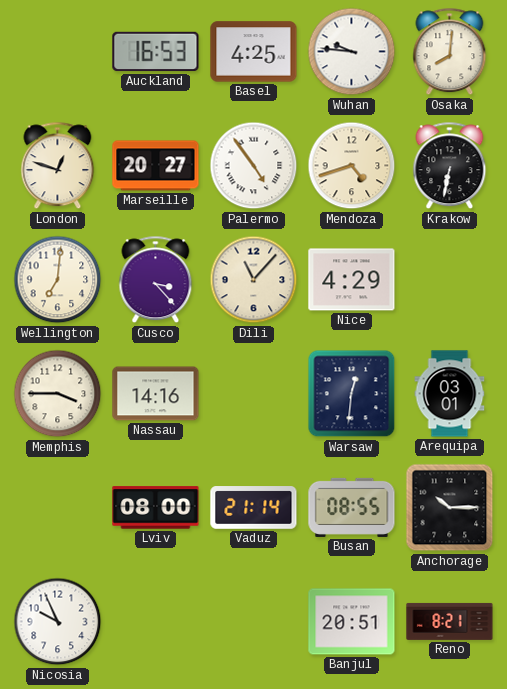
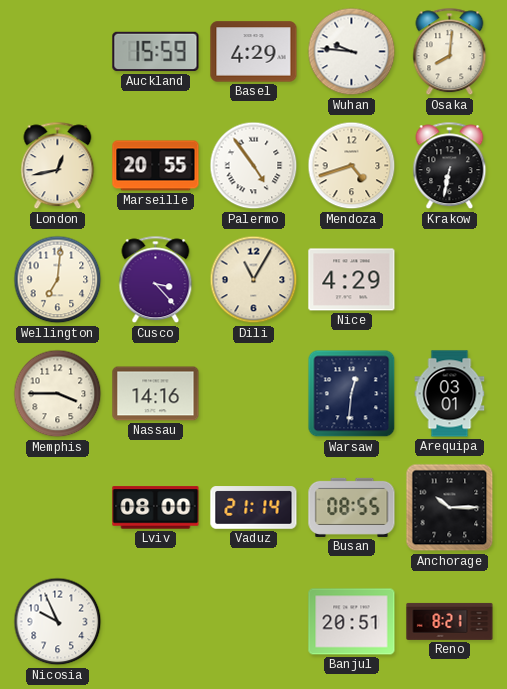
Auckland: 16:53 -> 15:59 (156, 52)
Basel: 4:25 -> 4:29 (254, 52)
London: 12:48 -> 12:43 (58, 166)
Marseille: 20:27 -> 20:55 (156, 166)
Dili: 11:07 -> 11:05 (254, 280)
